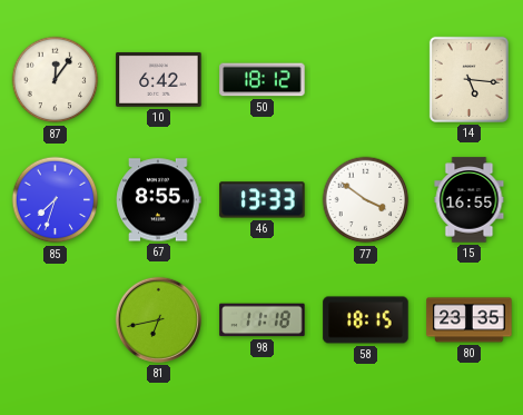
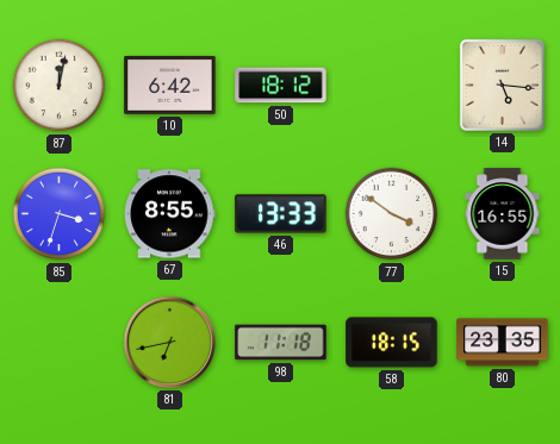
87: 12:06 -> 12:02 (60, 86)
85: 7:33 -> 3:33 (60, 214)
